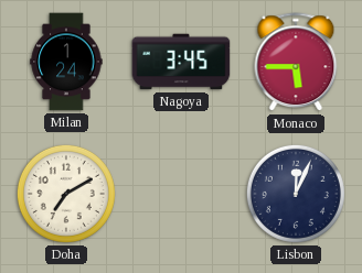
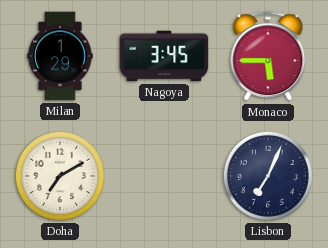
Milan: 1:24 -> 1:29 (60, 56)
Lisbon: 12:04 -> 7:04 (268, 176)
